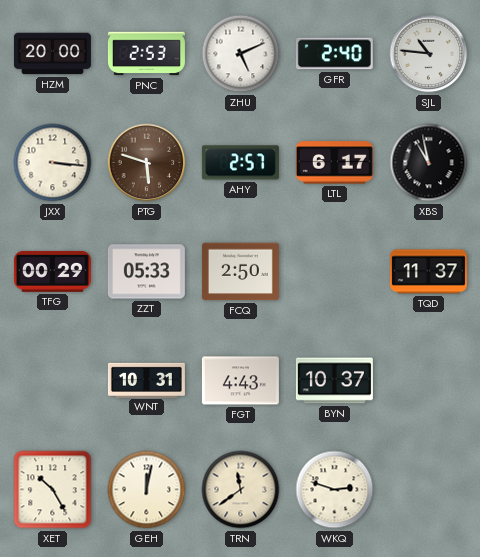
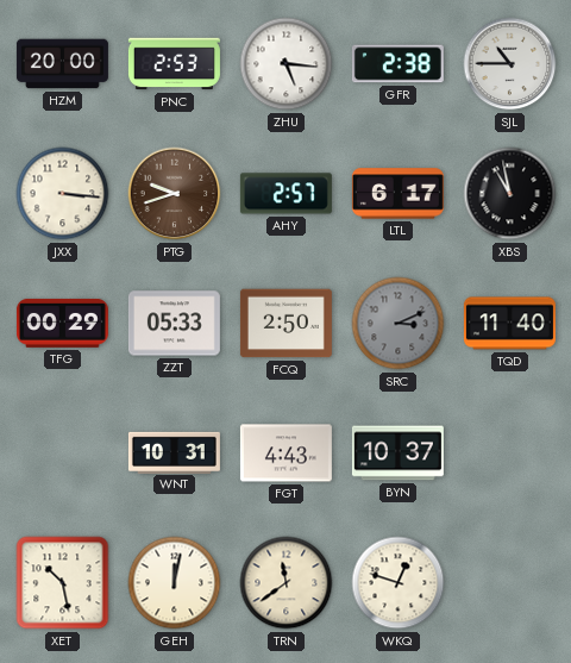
ZHU: 5:11 -> 5:16 (287, 64)
GFR: 2:40 -> 2:38 (397, 64)
SJL: 10:46 -> 10:45 (510, 64)
PTG: 5:48 -> 9:42 (175, 194)
SRC: none -> 3:11 (399, 324)
TQD: 11:37 -> 11:40 (509, 324)
XET: 10:25 -> 10:28 (63, 583)
WKQ: 2:48 -> 12:48 (399, 583)
